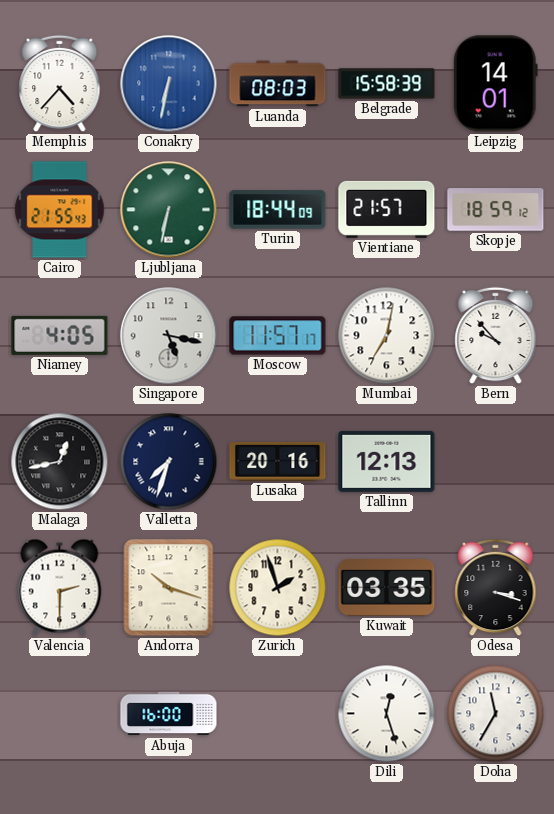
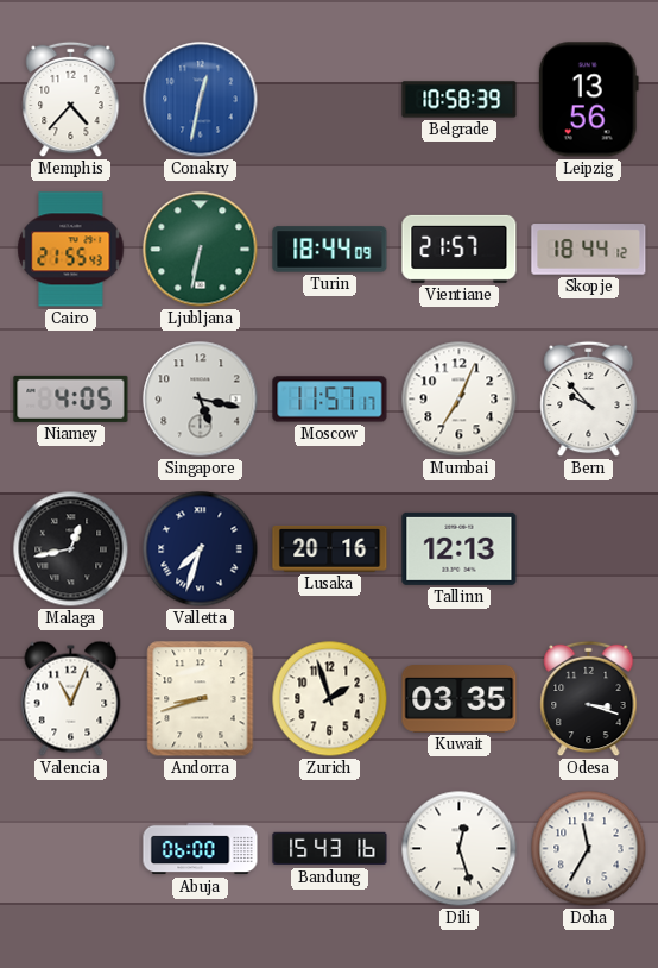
Conakry: 6:32 -> 12:32 (201, 100)
Luanda: 08:03 -> none (278, 84)
Belgrade: 15:58 -> 10:58 (460, 100)
Leipzig: 14:01 -> 13:56 (588, 100)
Skopje: 18:59 -> 18:44 (589, 250)
Mumbai: 7:02 -> 7:04 (460, 400)
Valencia: 2:30 -> 11:04 (71, 698)
Andorra: 10:18 -> 8:42 (201, 699)
Abuja: 16:00 -> 06:00 (201, 849)
Bandung: none -> 15:43 (330, 849)
